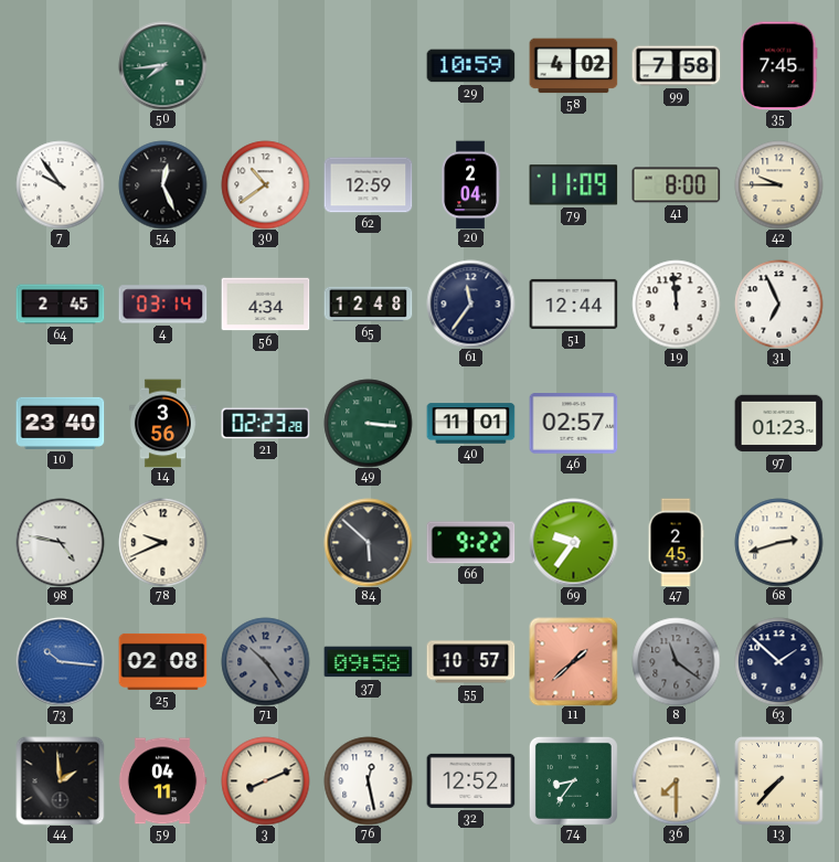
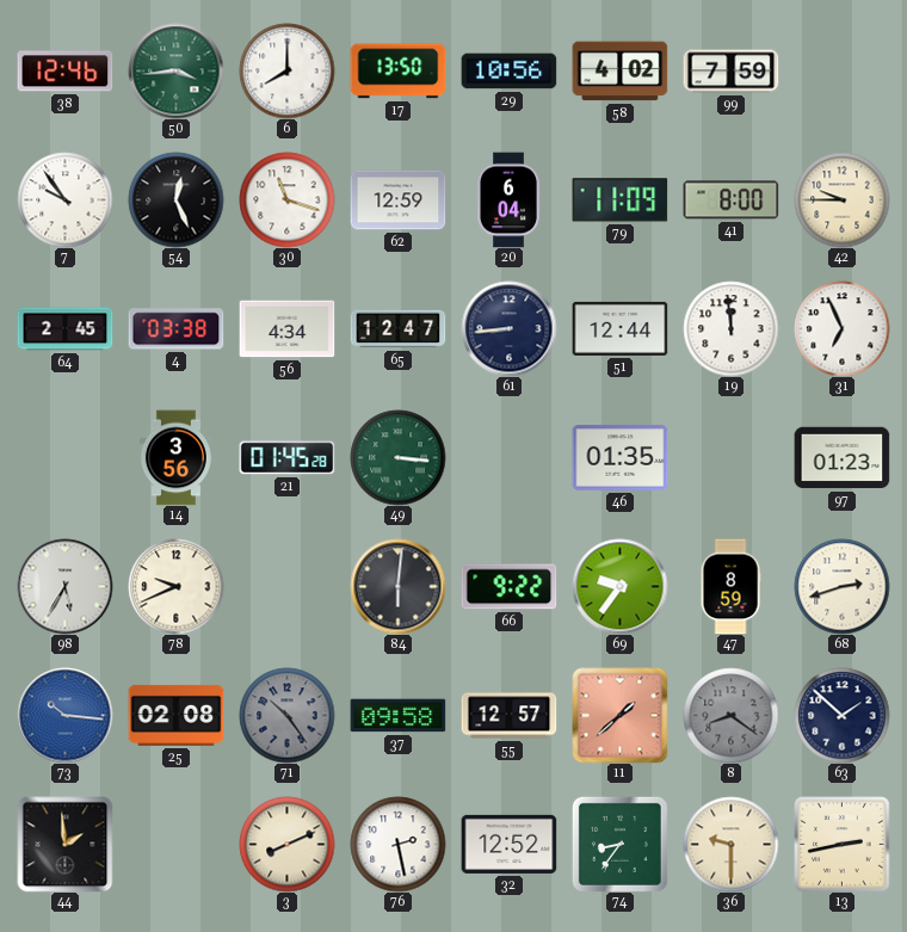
38: none -> 12:46 (64, 72)
50: 7:44 -> 3:44 (175, 70)
6: none -> 8:00 (286, 70)
17: none -> 13:50 (397, 72)
29: 10:59 -> 10:56 (508, 72)
99: 7:58 -> 7:59 (730, 72)
35: 7:45 -> none (779, 65)
30: 10:39 -> 11:18 (286, 199)
20: 2:04 -> 6:04 (508, 199)
4: 03:14 -> 03:38 (175, 329)
65: 12:48 -> 12:47 (397, 329)
61: 11:36 -> 8:44 (508, 328)
10: 23:40 -> none (60, 423)
21: 02:23 -> 01:45 (286, 458)
40: 11:01 -> none (470, 424)
46: 02:57 -> 01:35 (619, 458)
98: 4:47 -> 5:35 (64, 586)
84: 5:52 -> 6:01 (397, 586)
47: 2:45 -> 8:59 (730, 586)
55: 10:57 -> 12:57 (508, 716)
8: 11:21 -> 8:21 (730, 715)
59: 04:11 -> none (162, 781)
76: 12:28 -> 2:28 (397, 844)
36: 7:30 -> 9:30 (730, 844)
13: 7:37 -> 2:43 (841, 844)
